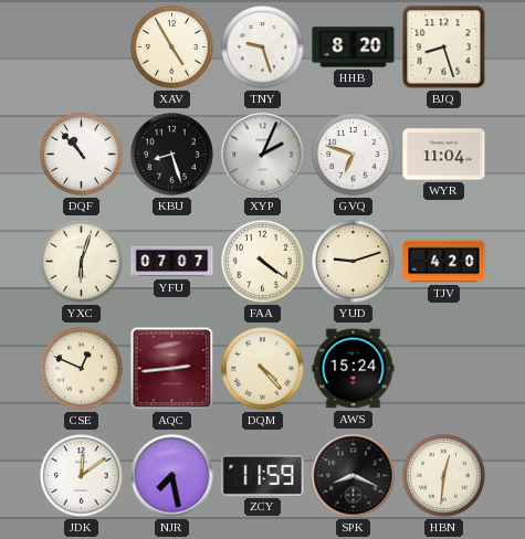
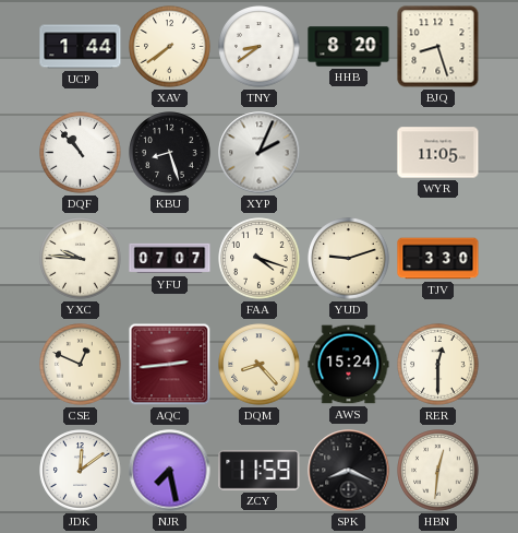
UCP: none -> 1:44 (81, 47)
XAV: 4:55 -> 7:39 (170, 47)
TNY: 9:27 -> 8:39 (260, 47)
GVQ: 6:48 -> none (354, 155)
WYR: 11:04 -> 11:05 (438, 153)
YXC: 6:03 -> 9:46 (81, 259)
FAA: 4:21 -> 4:18 (260, 259)
TJV: 4:20 -> 3:30 (438, 259)
DQM: 4:23 -> 8:23 (260, 365)
RER: none -> 12:30 (438, 365)
